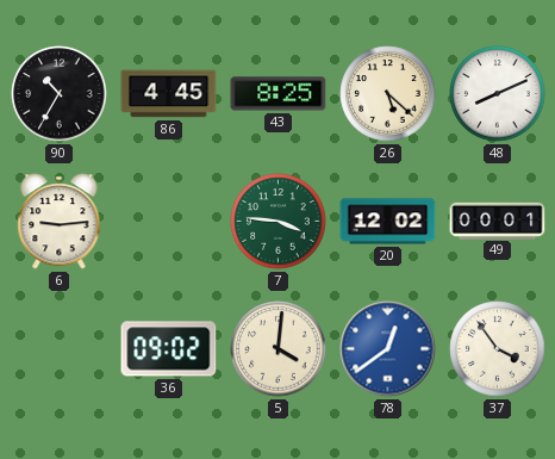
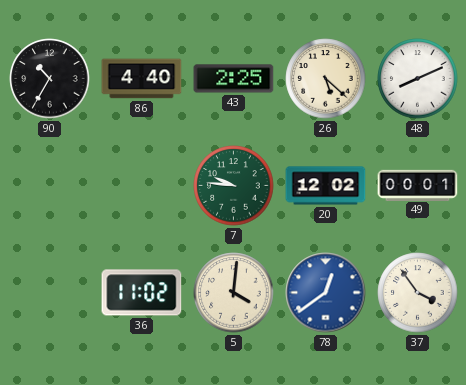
86: 4:45 -> 4:40 (142, 79)
43: 8:25 -> 2:25 (234, 79)
6: 9:14 -> none (60, 222)
7: 3:46 -> 9:46 (234, 186)
36: 09:02 -> 11:02 (142, 293)
